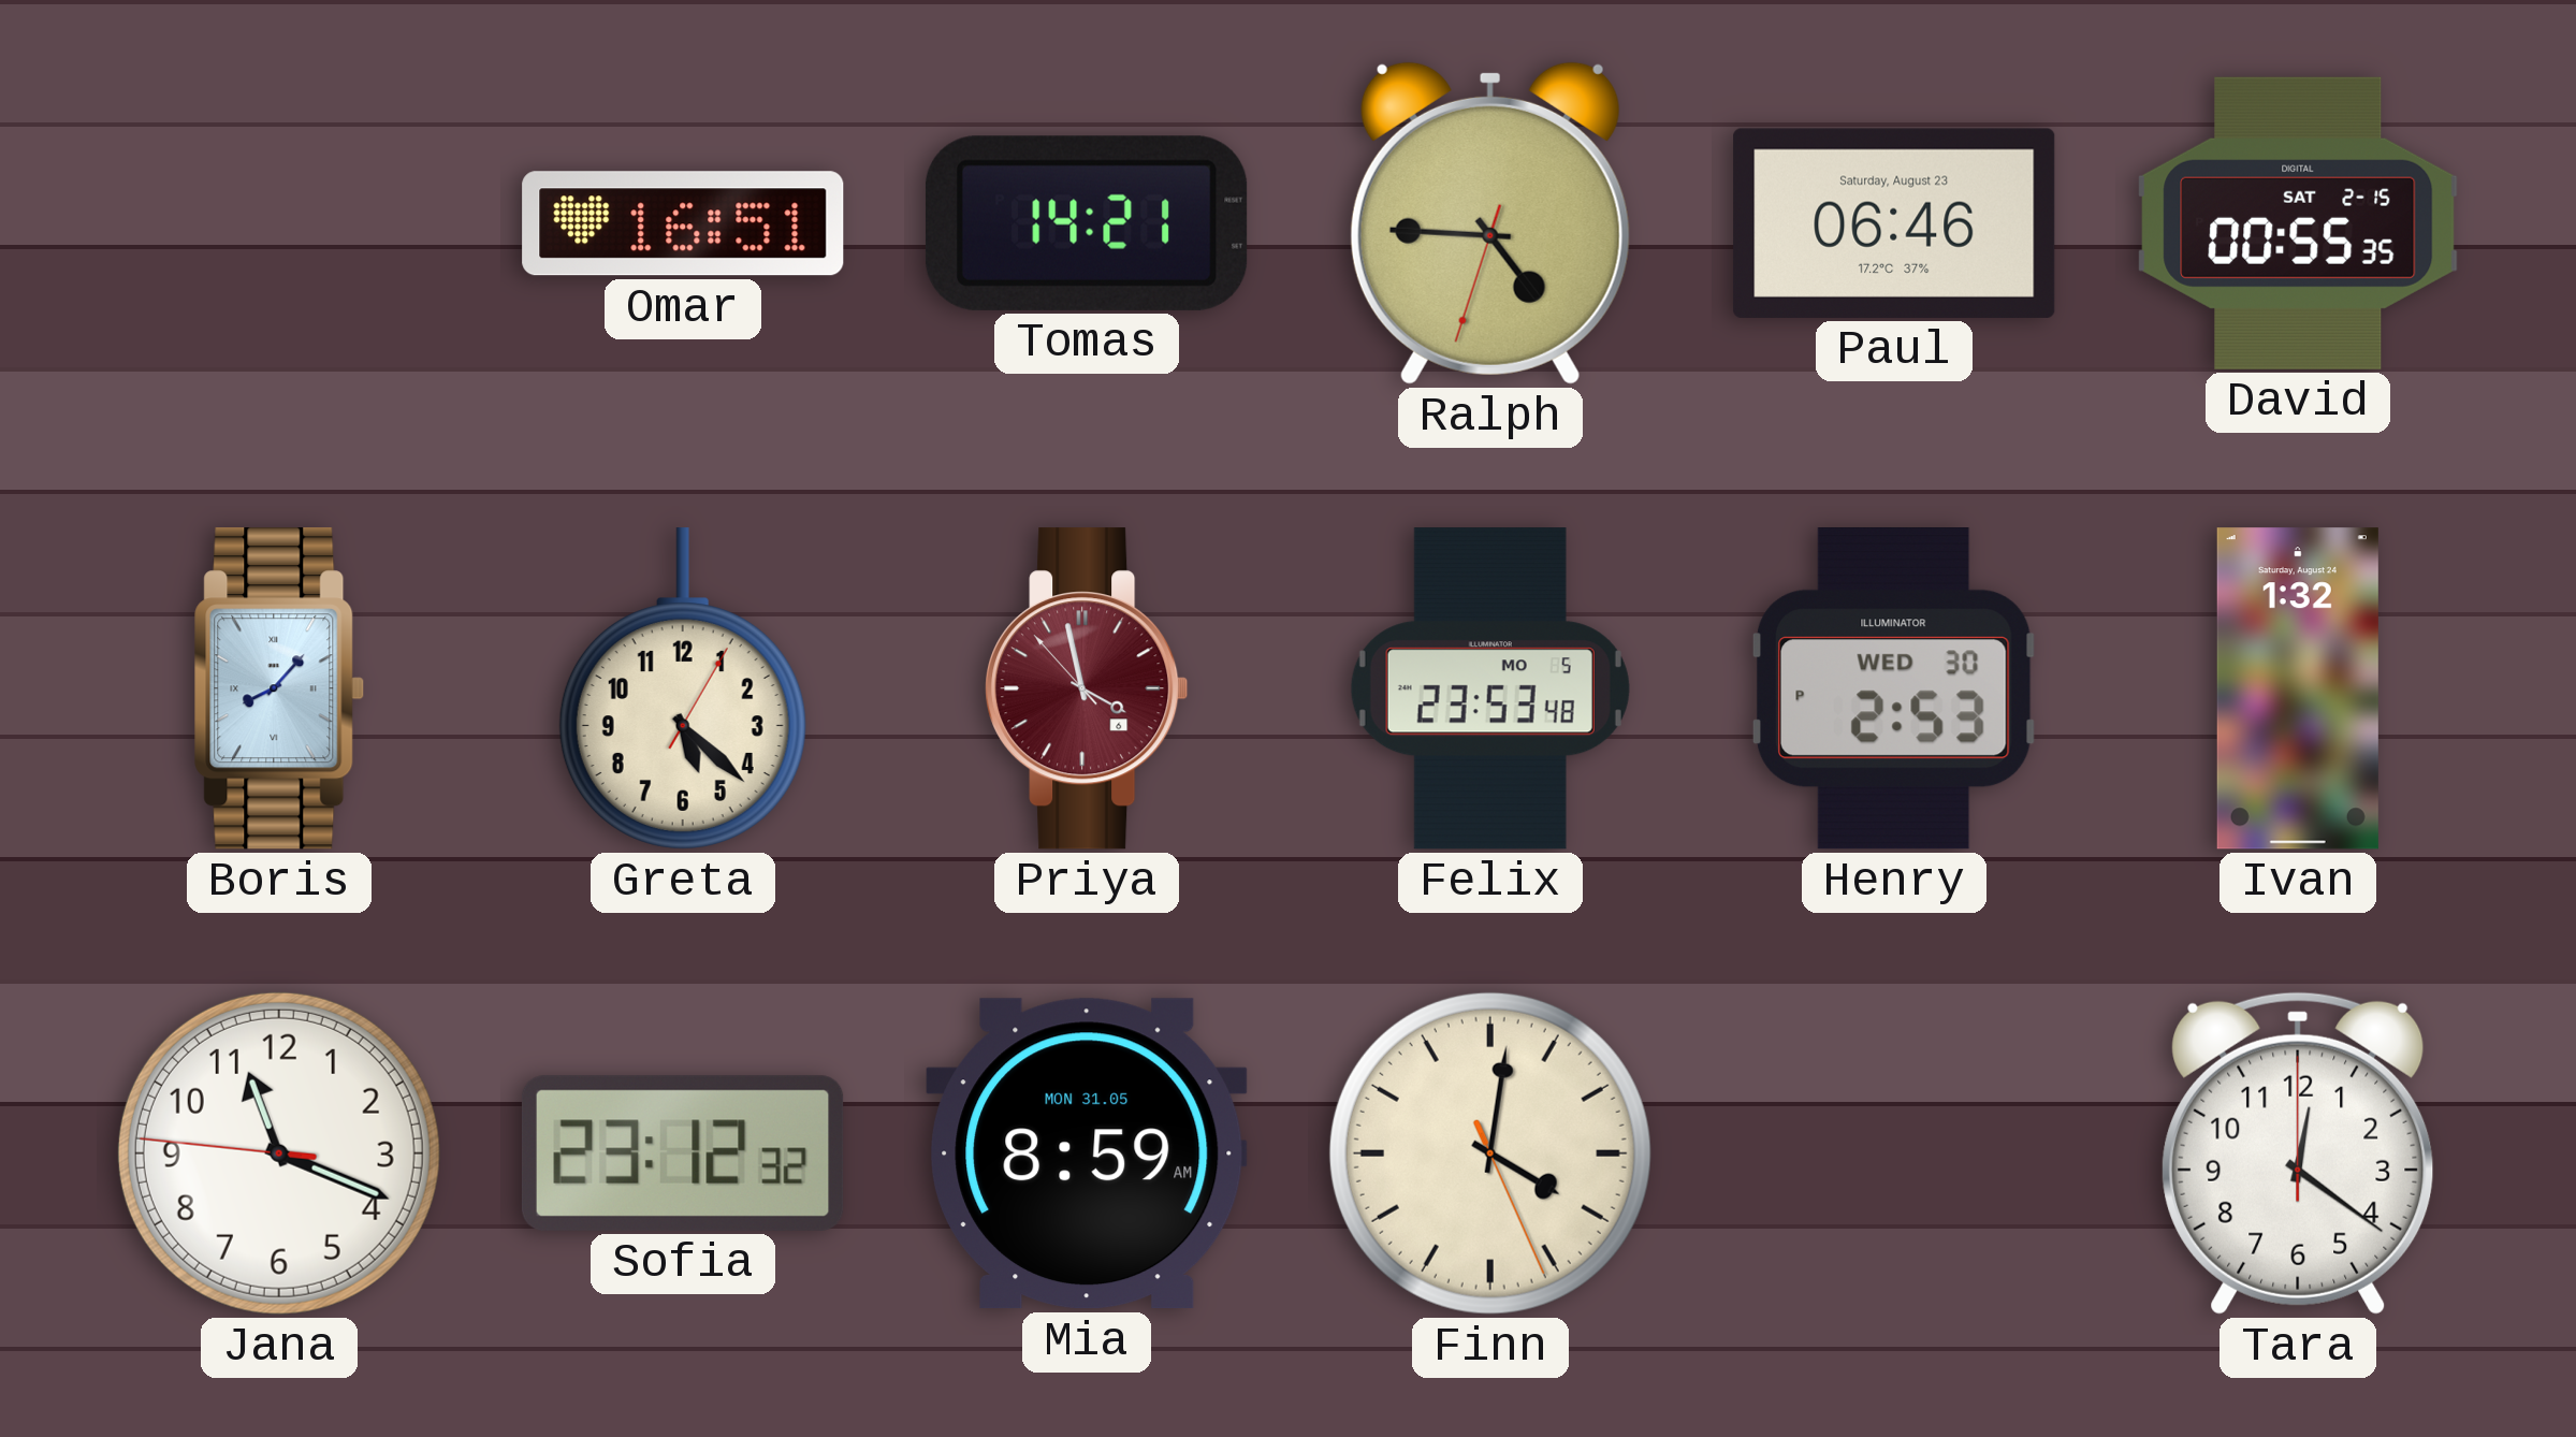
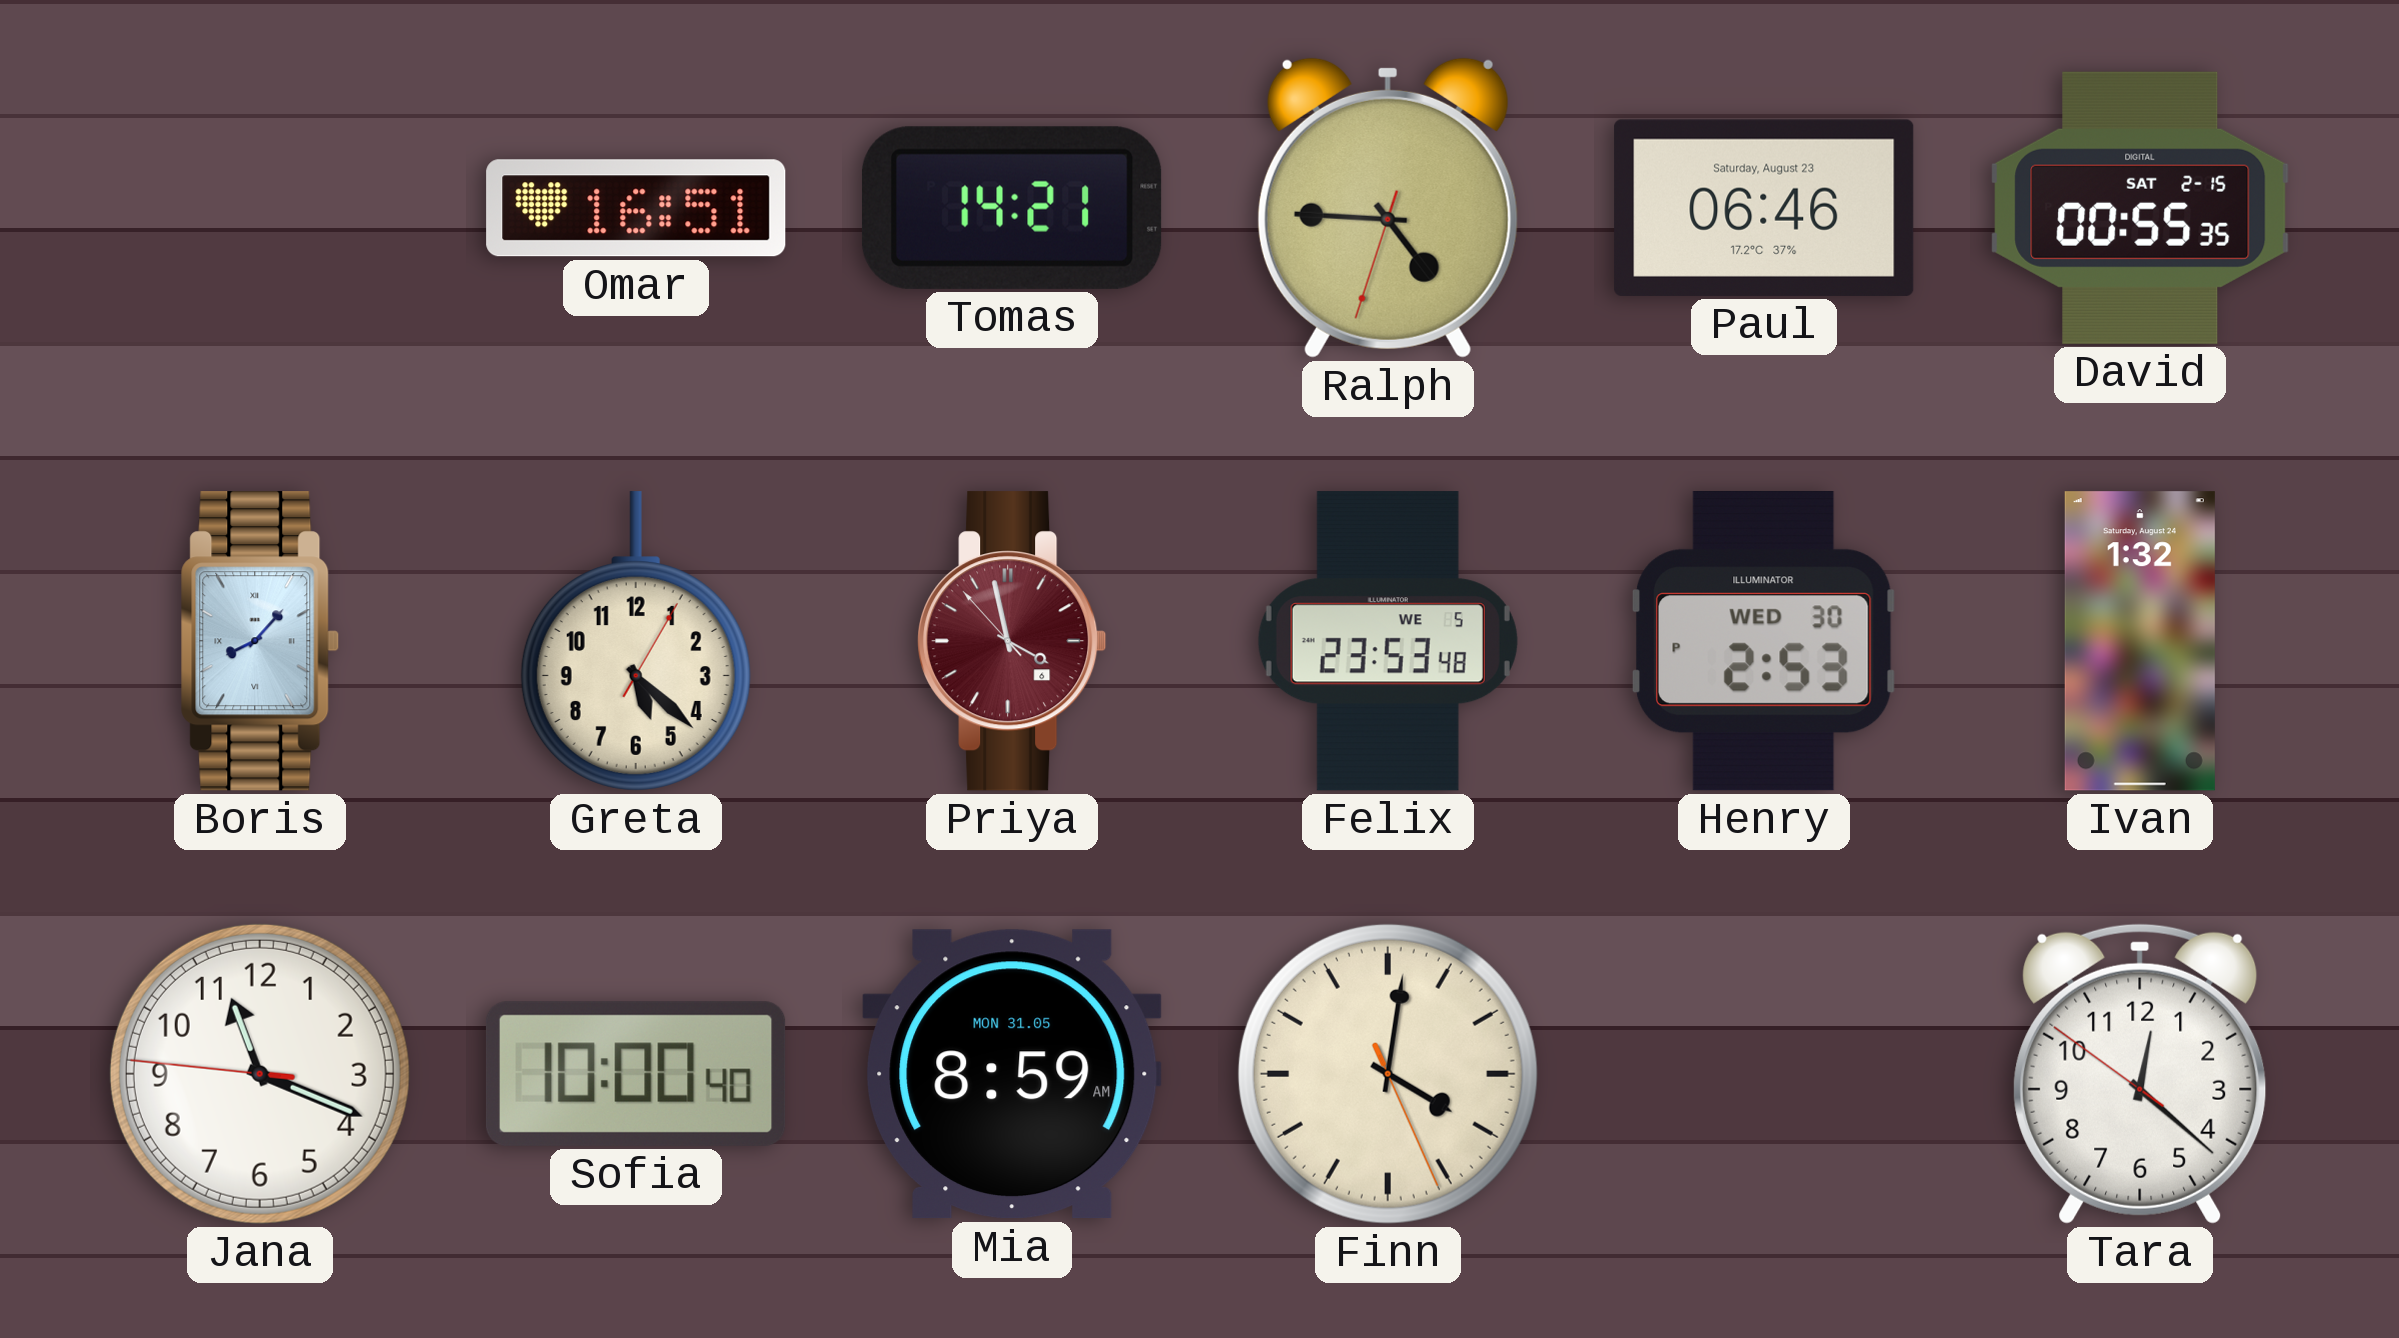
Felix date: MO 5 -> WE 5 (1388, 641)
Sofia: 23:12 -> 10:00 (636, 1074)
Tara: 12:21:00 -> 12:21:51 (2140, 1074)
